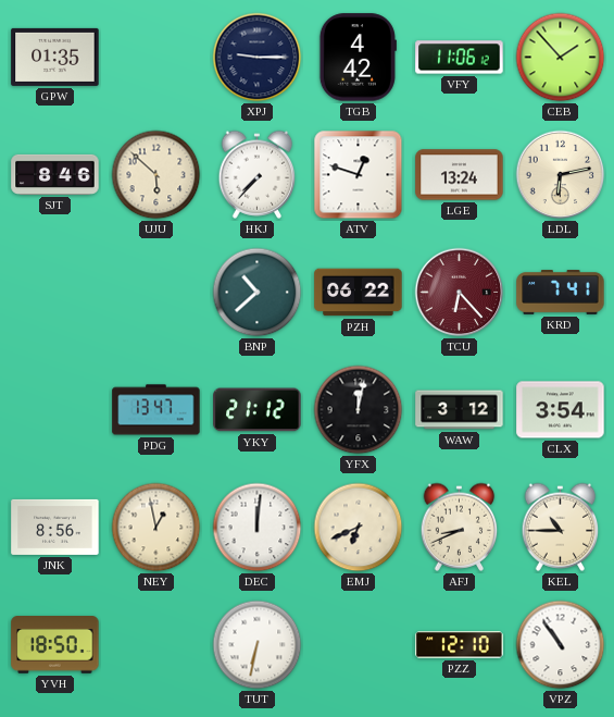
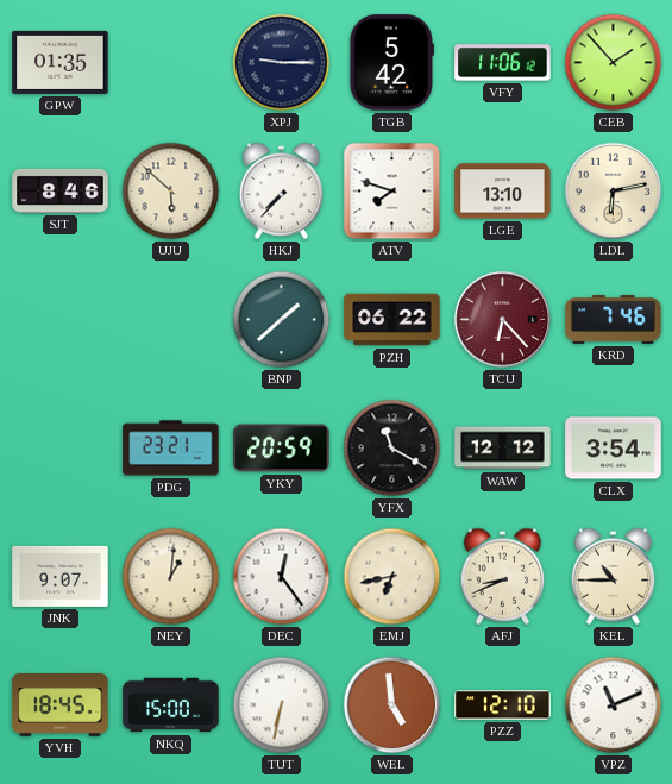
TGB: 4:42 -> 5:42 (391, 63)
ATV: 12:48 -> 7:48 (392, 192)
LGE: 13:24 -> 13:10 (503, 192)
BNP: 10:38 -> 1:38 (282, 320)
KRD: 7:41 -> 7:46 (614, 320)
PDG: 13:47 -> 23:21 (171, 449)
YKY: 21:12 -> 20:59 (282, 449)
YFX: 12:02 -> 11:20 (392, 449)
WAW: 3:12 -> 12:12 (503, 449)
JNK: 8:56 -> 9:07 (61, 576)
NEY: 12:58 -> 1:01 (171, 577)
DEC: 12:01 -> 12:24 (282, 577)
EMJ: 6:41 -> 6:43 (392, 577)
YVH: 18:50 -> 18:45 (61, 705)
NKQ: none -> 15:00 (171, 705)
WEL: none -> 4:59 (392, 705)
VPZ: 10:54 -> 11:11 (614, 705)
